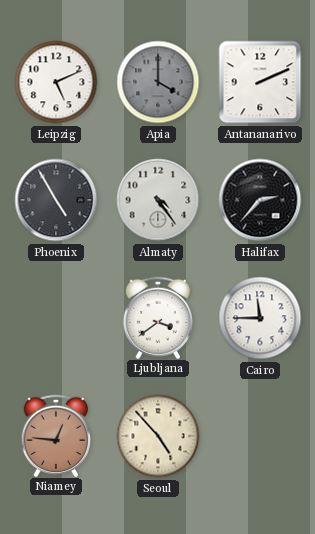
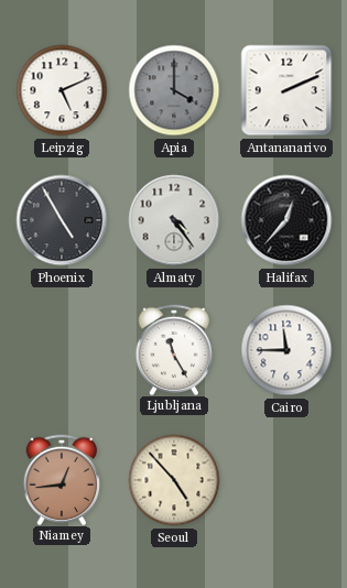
Halifax: 2:37 -> 12:37 (286, 220)
Ljubljana: 3:39 -> 11:25 (174, 349)
Niamey: 12:46 -> 12:44 (62, 479)
